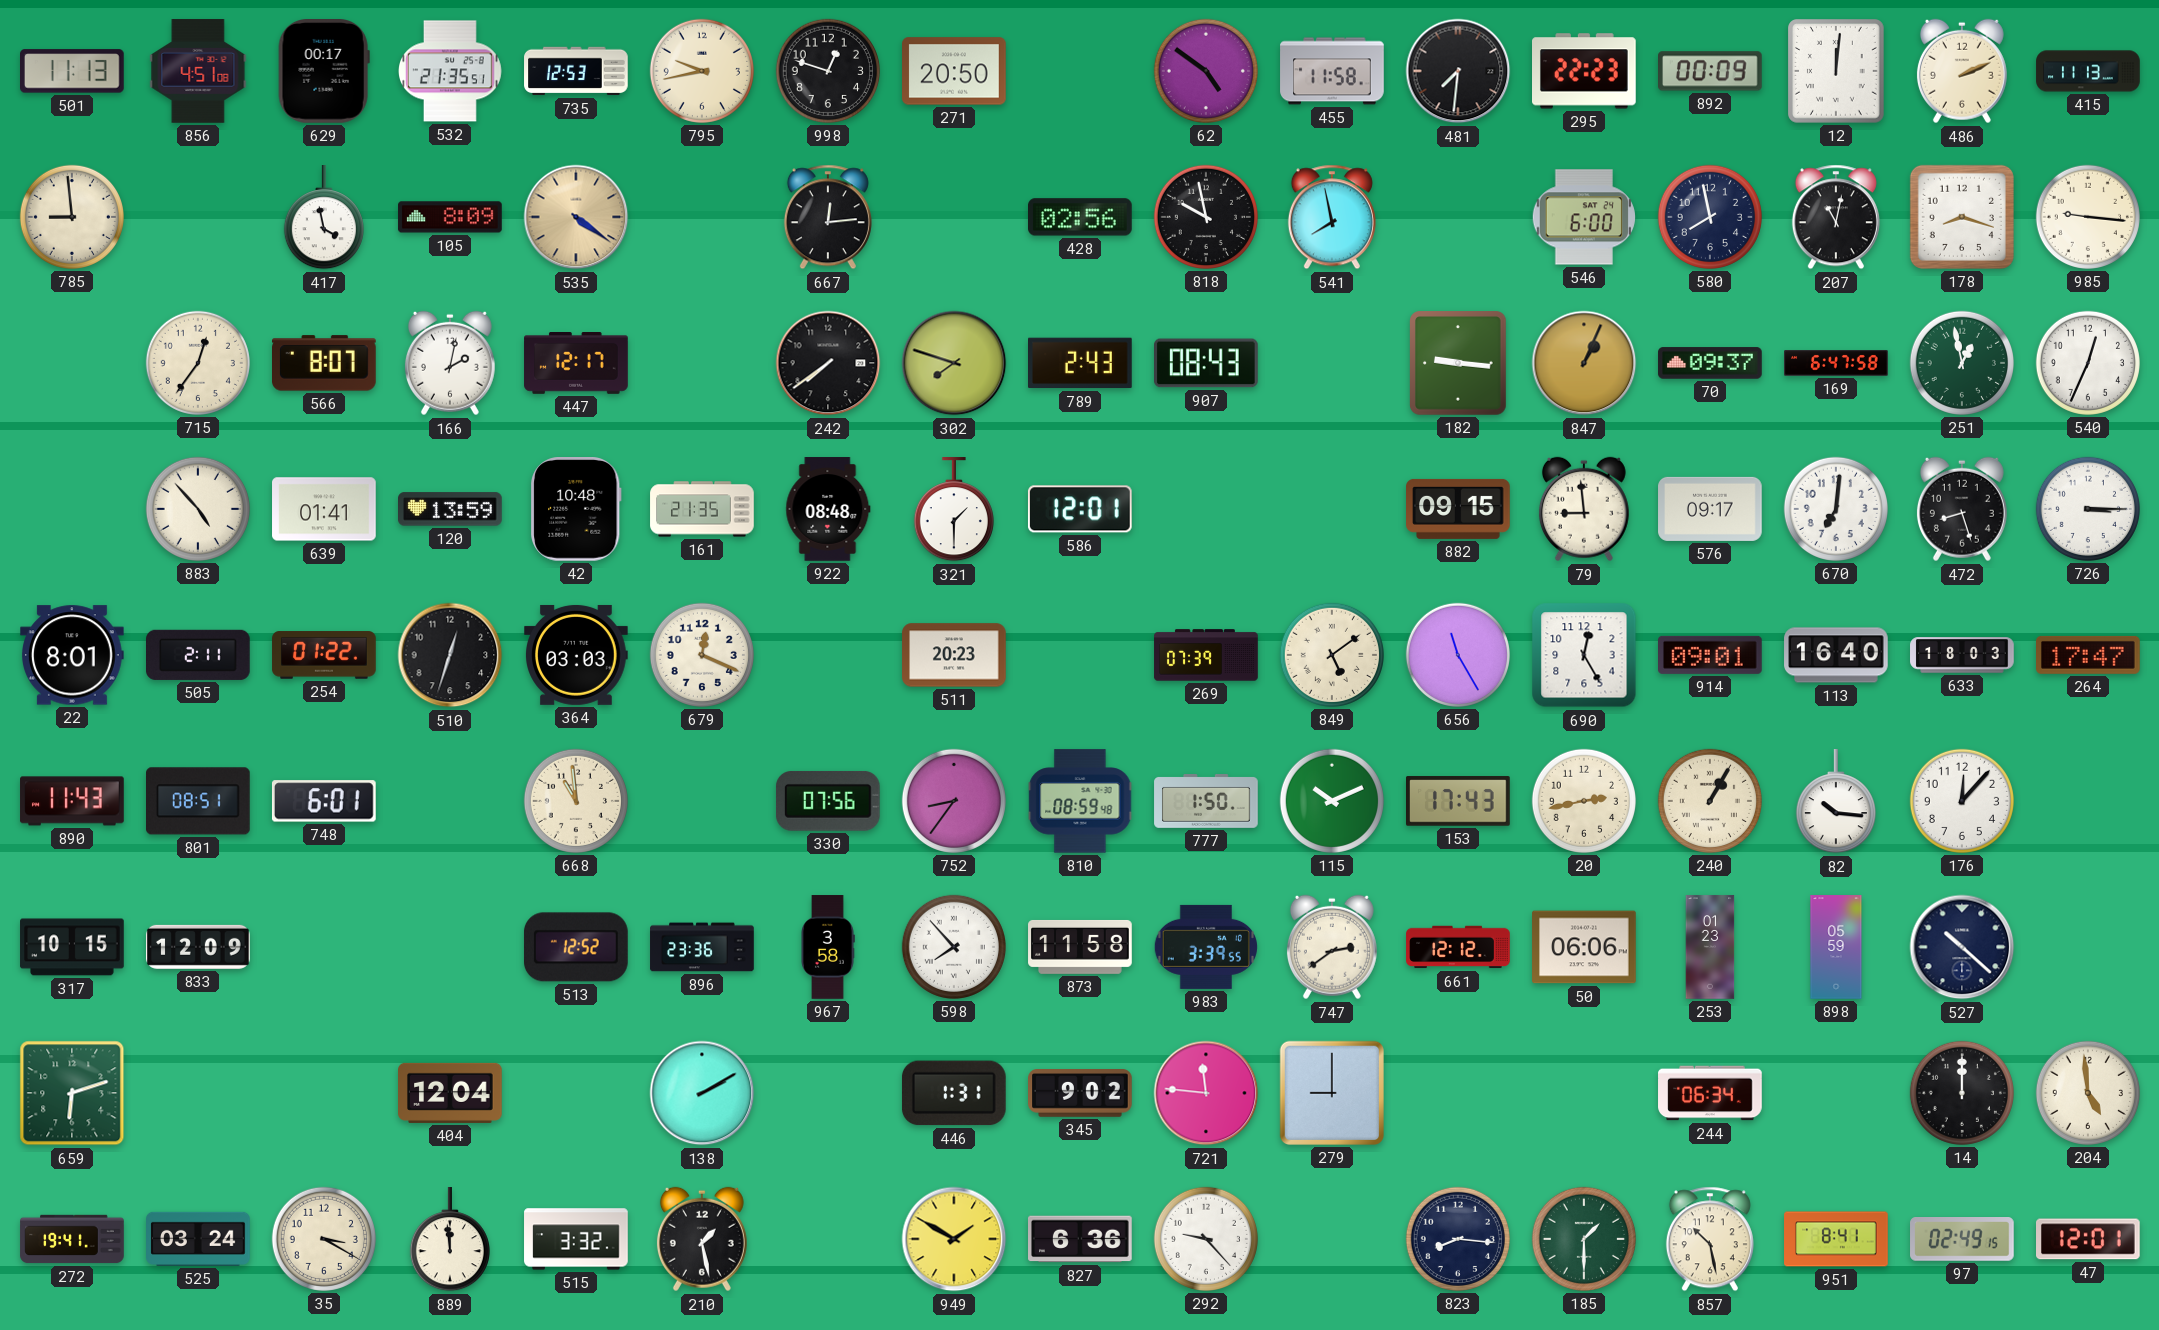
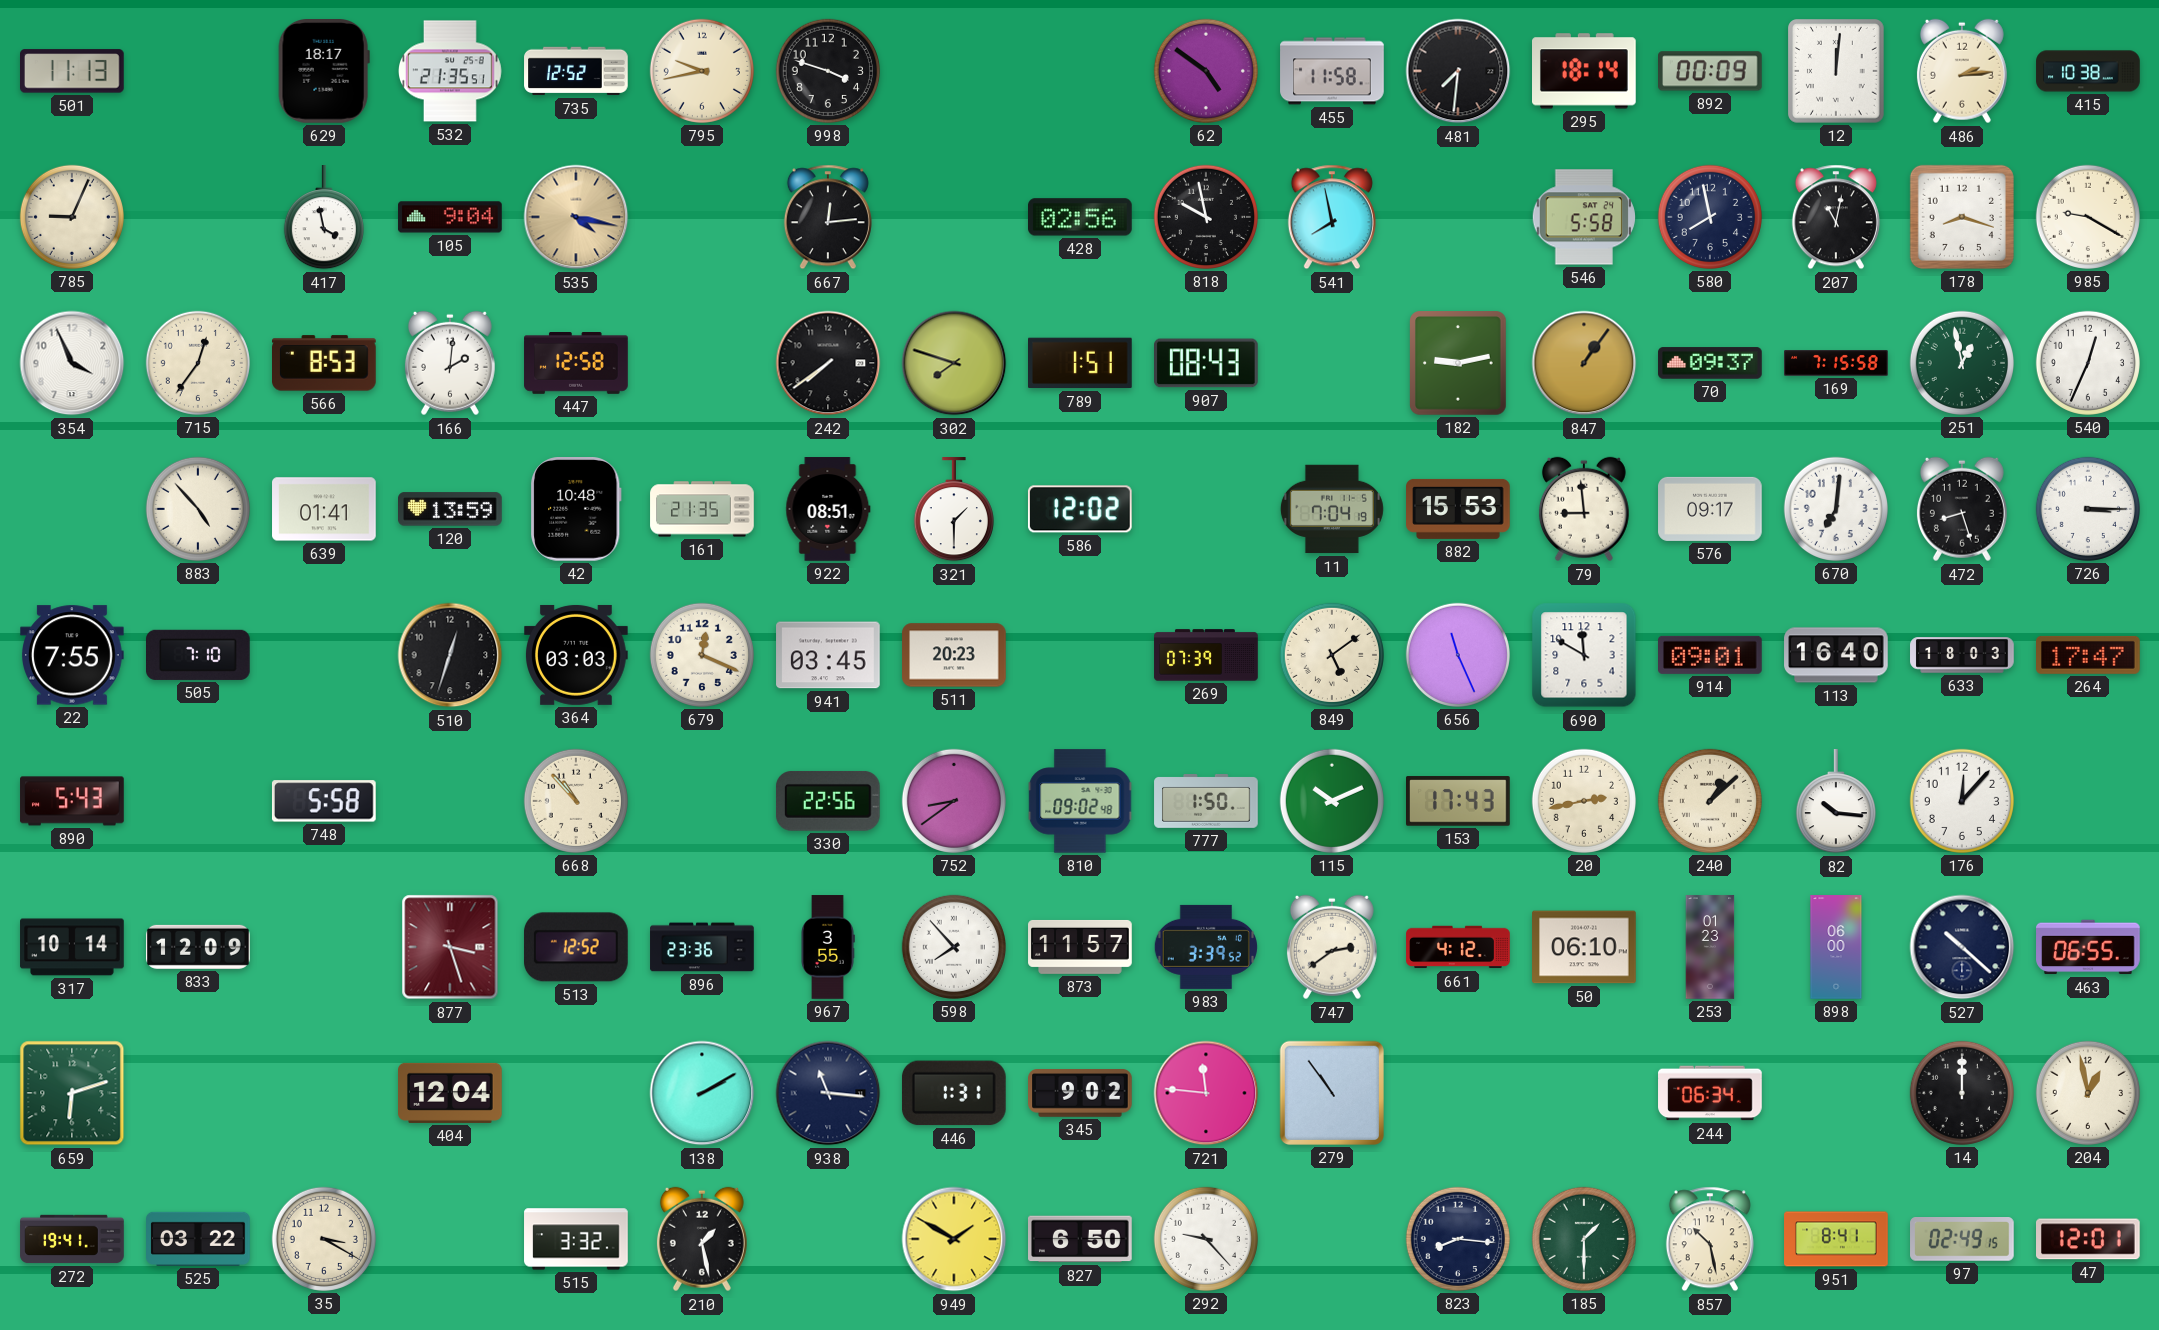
856: 4:51 -> none (198, 71)
629: 00:17 -> 18:17 (324, 72)
735: 12:53 -> 12:52 (576, 71)
998: 12:48 -> 3:48 (828, 71)
271: 20:50 -> none (954, 71)
295: 22:23 -> 18:14 (1585, 71)
486: 2:11 -> 2:14 (1962, 71)
415: 11:13 -> 10:38 (2088, 71)
785: 8:59 -> 9:04 (72, 217)
105: 8:09 -> 9:04 (450, 217)
535: 4:21 -> 4:17 (576, 217)
546: 6:00 -> 5:58 (1584, 217)
985: 9:16 -> 9:20 (2088, 217)
354: none -> 3:56 (72, 363)
566: 8:07 -> 8:53 (325, 363)
166: 2:02 -> 2:01 (450, 363)
447: 12:17 -> 12:58 (576, 364)
789: 2:43 -> 1:51 (1081, 363)
182: 9:16 -> 9:13 (1459, 364)
847: 1:04 -> 1:06 (1584, 363)
169: 6:47 -> 7:15 (1836, 363)
922: 08:48 -> 08:51 (828, 509)
586: 12:01 -> 12:02 (1080, 509)
11: none -> 7:04 (1332, 509)
882: 09:15 -> 15:53 (1458, 509)
22: 8:01 -> 7:55 (73, 655)
505: 2:11 -> 7:10 (199, 655)
254: 01:22 -> none (324, 655)
941: none -> 03:45 (828, 655)
656: 11:25 -> 11:26 (1458, 655)
690: 12:25 -> 11:50 (1584, 655)
890: 11:43 -> 5:43 (72, 801)
801: 08:51 -> none (199, 801)
748: 6:01 -> 5:58 (324, 801)
668: 10:59 -> 10:53 (576, 801)
330: 07:56 -> 22:56 (828, 801)
752: 8:36 -> 8:39 (954, 801)
810: 08:59 -> 09:02 (1080, 801)
240: 1:05 -> 1:08 (1710, 801)
317: 10:15 -> 10:14 (72, 947)
877: none -> 3:27 (450, 947)
967: 3:58 -> 3:55 (828, 947)
873: 11:58 -> 11:57 (1080, 947)
983: 3:39:55 -> 3:39:52 (1206, 947)
661: 12:12 -> 4:12 (1458, 947)
50: 06:06 -> 06:10 (1584, 947)
898: 05:59 -> 06:00 (1836, 947)
463: none -> 06:55 (2088, 947)
938: none -> 11:16 (828, 1093)
279: 9:00 -> 10:54 (1332, 1093)
204: 4:59 -> 12:58 (2088, 1093)
525: 03:24 -> 03:22 (198, 1239)
889: 11:59 -> none (450, 1240)
827: 6:36 -> 6:50 (1081, 1239)
